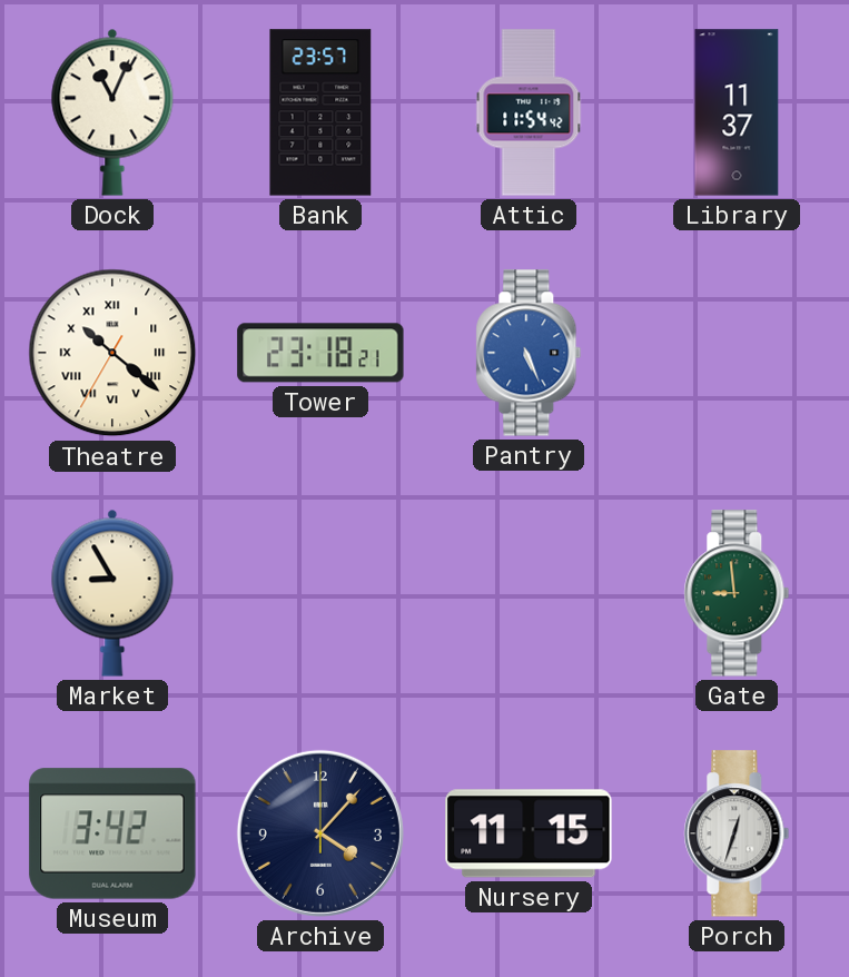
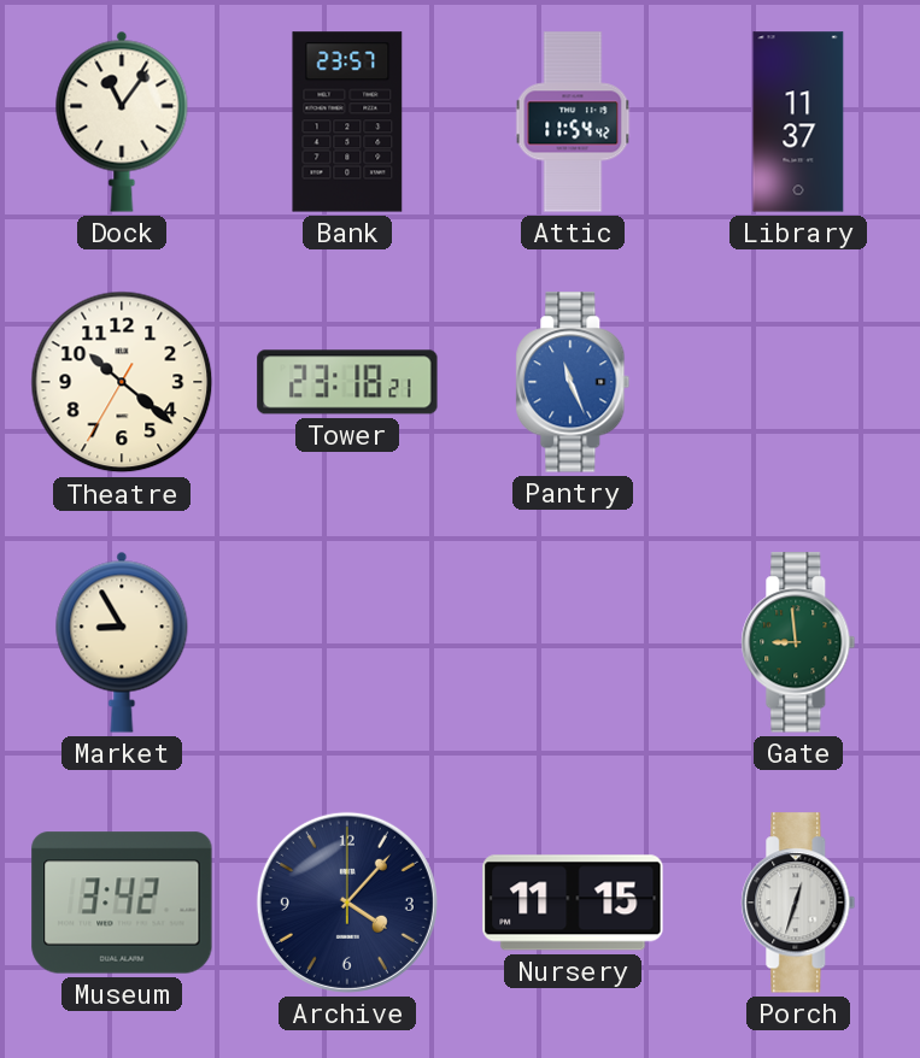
Dock: 11:04 -> 11:06 (122, 122)
Theatre numerals: Roman -> Arabic (122, 382)
Pantry: 5:26 -> 11:26 (573, 382)
